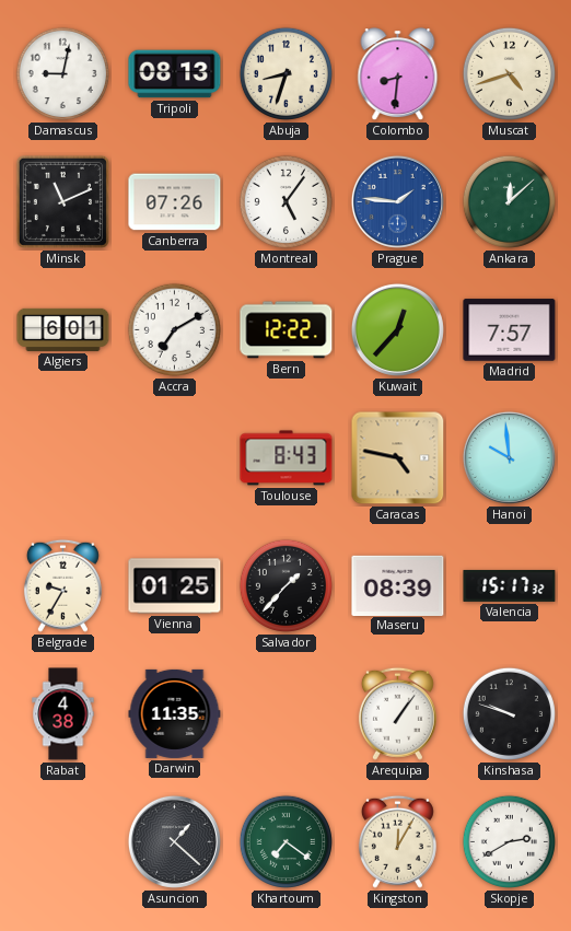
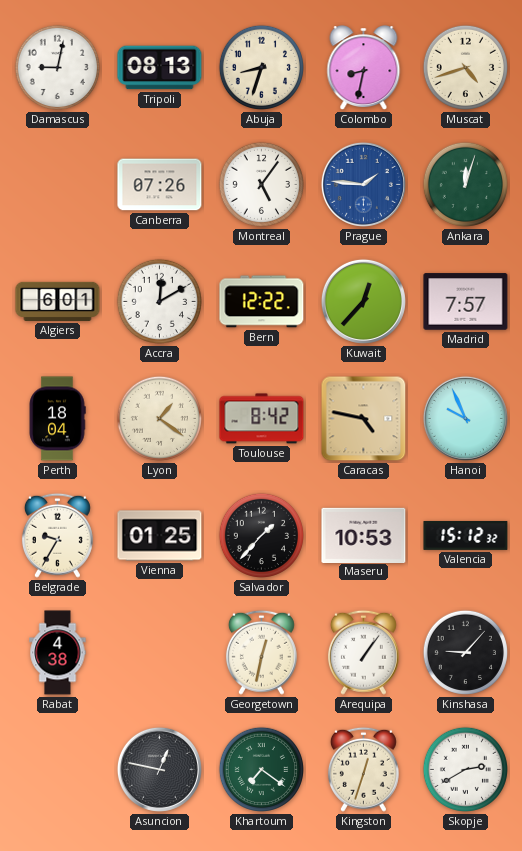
Colombo: 8:31 -> 8:32 (364, 68)
Minsk: 11:11 -> none (62, 201)
Ankara: 12:08 -> 12:03 (465, 184)
Accra: 7:10 -> 12:10 (159, 301)
Perth: none -> 18:04 (57, 419)
Lyon: none -> 1:21 (159, 418)
Toulouse: 8:43 -> 8:42 (262, 419)
Hanoi: 9:59 -> 9:56 (465, 418)
Maseru: 08:39 -> 10:53 (364, 535)
Valencia: 15:17 -> 15:12 (466, 535)
Darwin: 11:35 -> none (175, 713)
Georgetown: none -> 12:32 (261, 652)
Kinshasa: 9:48 -> 9:07 (465, 652)
Asuncion: 1:22 -> 12:47 (159, 769)
Kingston: 12:05 -> 12:33 (363, 769)
